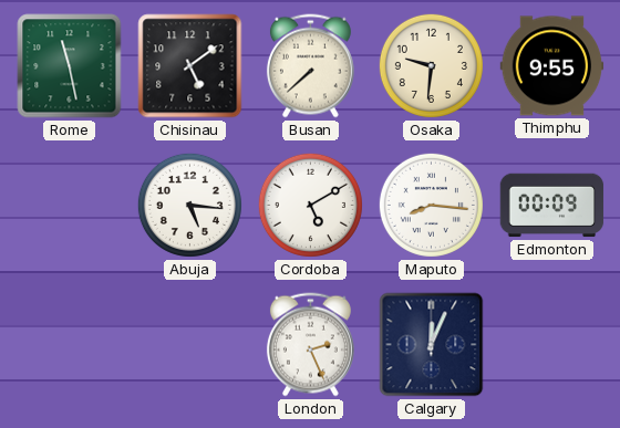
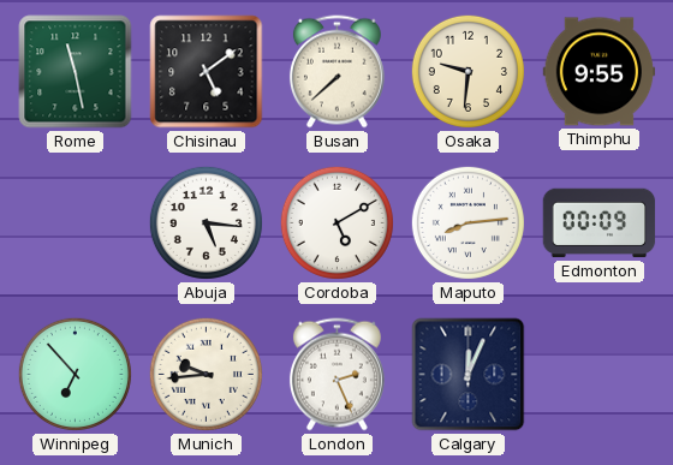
Maputo: 8:16 -> 8:14 (467, 222)
Winnipeg: none -> 6:53 (75, 374)
Munich: none -> 9:44 (206, 374)
